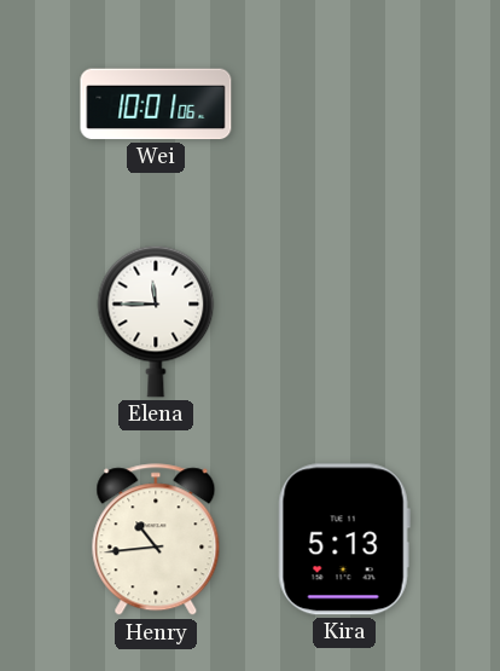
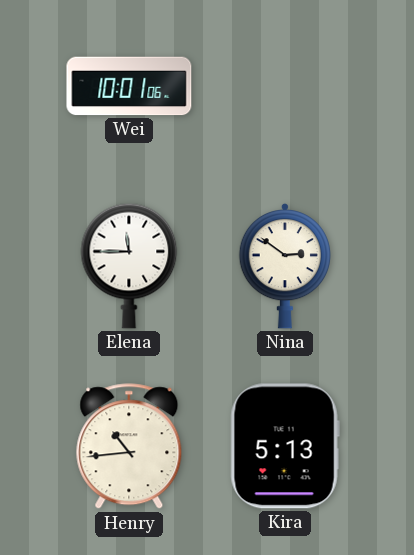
Nina: none -> 2:51 (284, 266)
